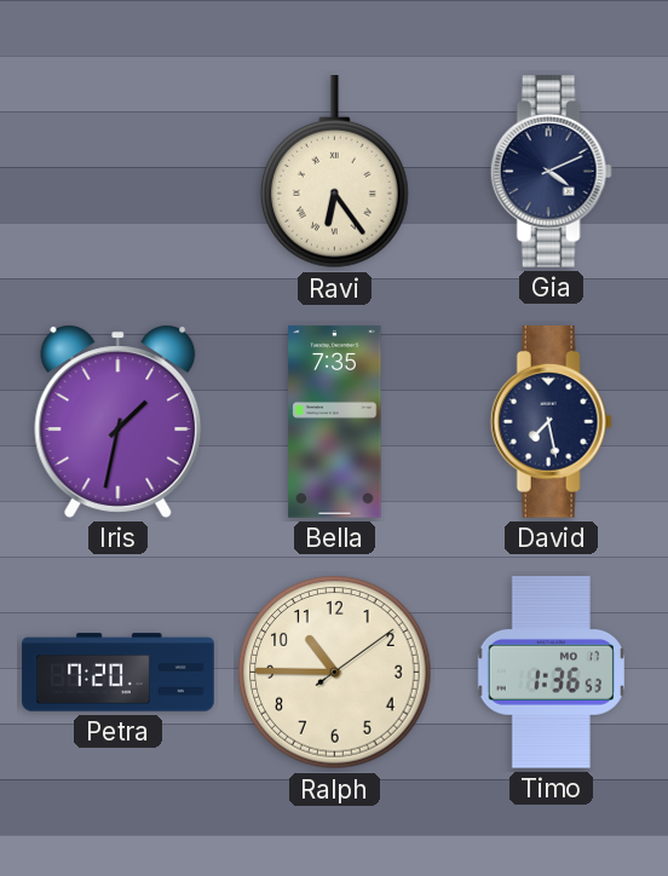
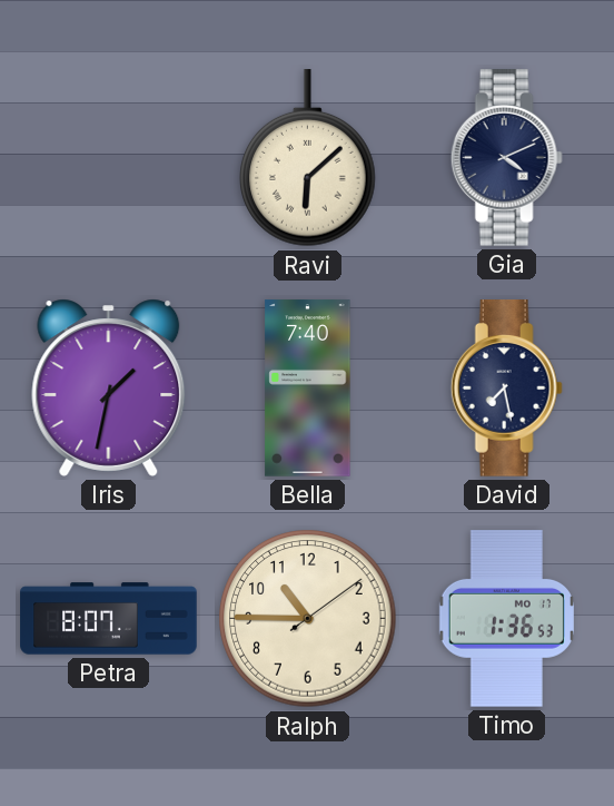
Ravi: 6:24 -> 6:08 (308, 158)
Bella: 7:35 -> 7:40 (308, 389)
Petra: 7:20 -> 8:07 (109, 619)
